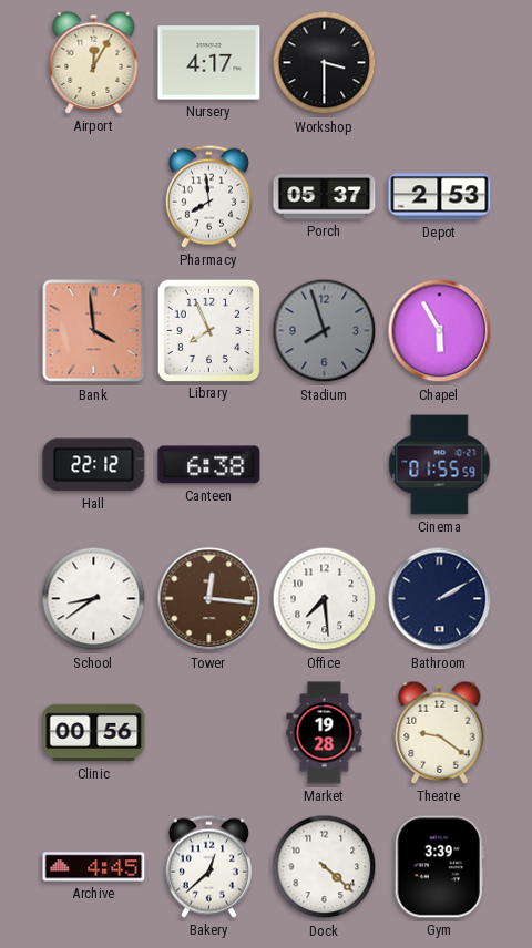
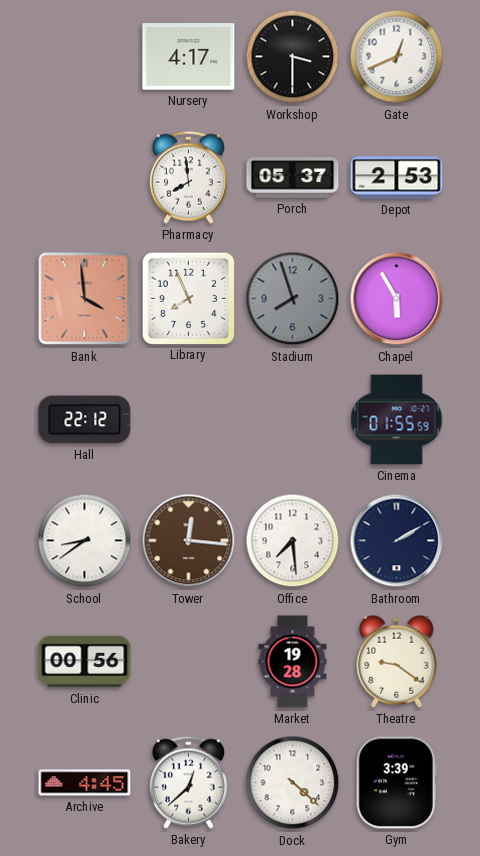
Airport: 12:05 -> none (94, 62)
Gate: none -> 12:41 (397, 57)
Canteen: 6:38 -> none (209, 465)
